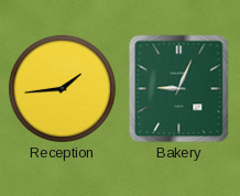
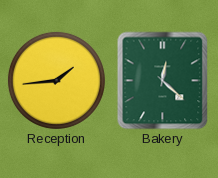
Bakery: 9:04 -> 12:22 (163, 80)
